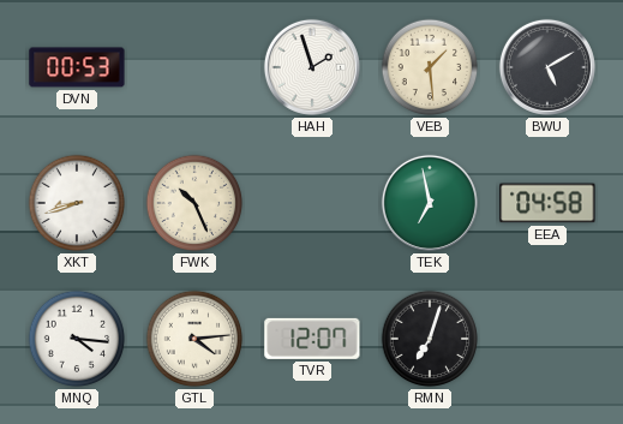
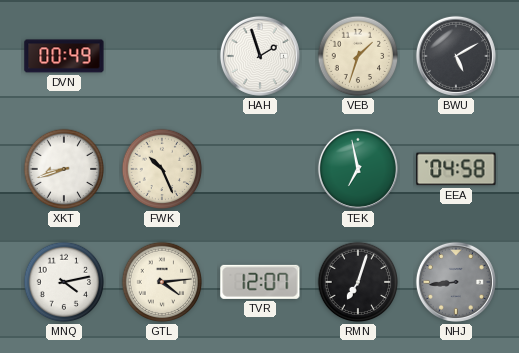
DVN: 00:53 -> 00:49 (64, 56)
VEB: 1:29 -> 1:33 (358, 56)
MNQ: 4:16 -> 4:13 (64, 282)
NHJ: none -> 8:44 (456, 282)
